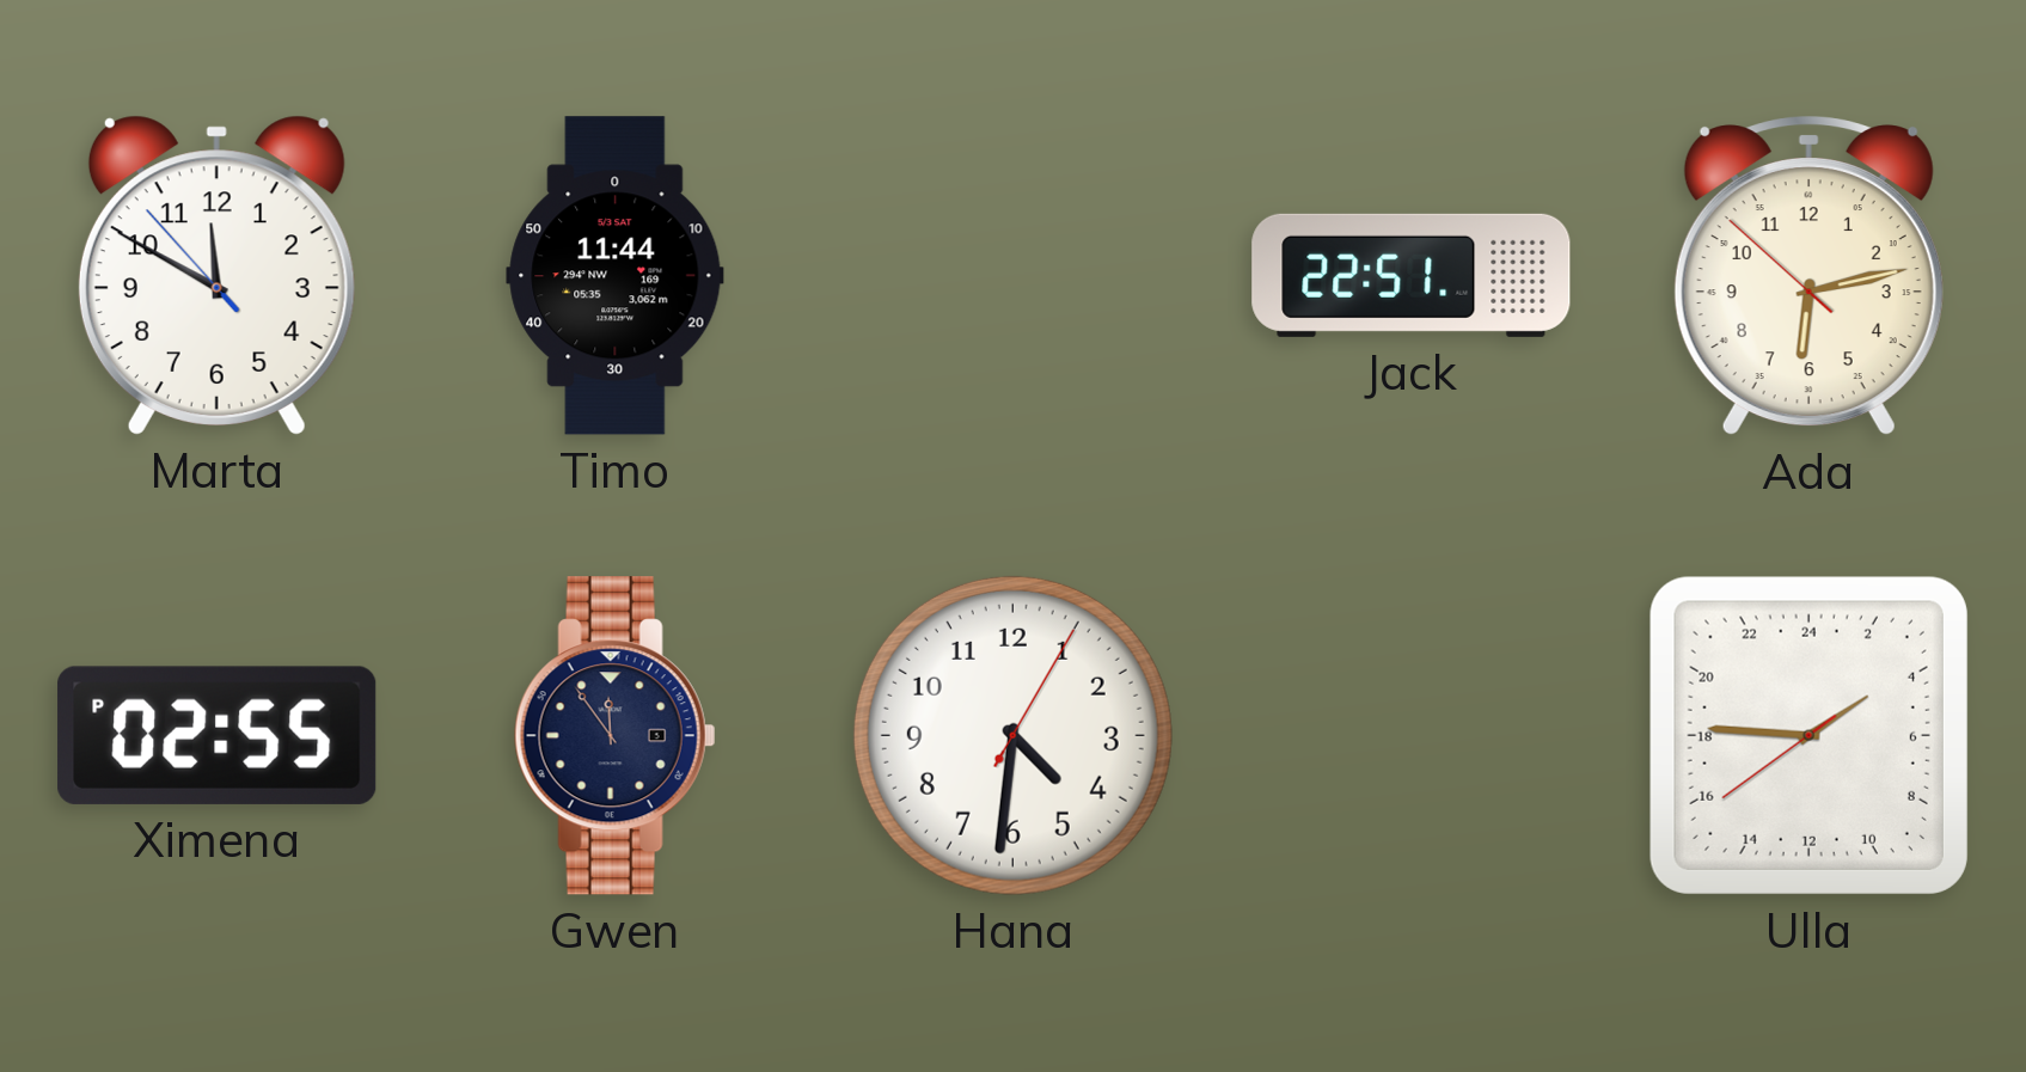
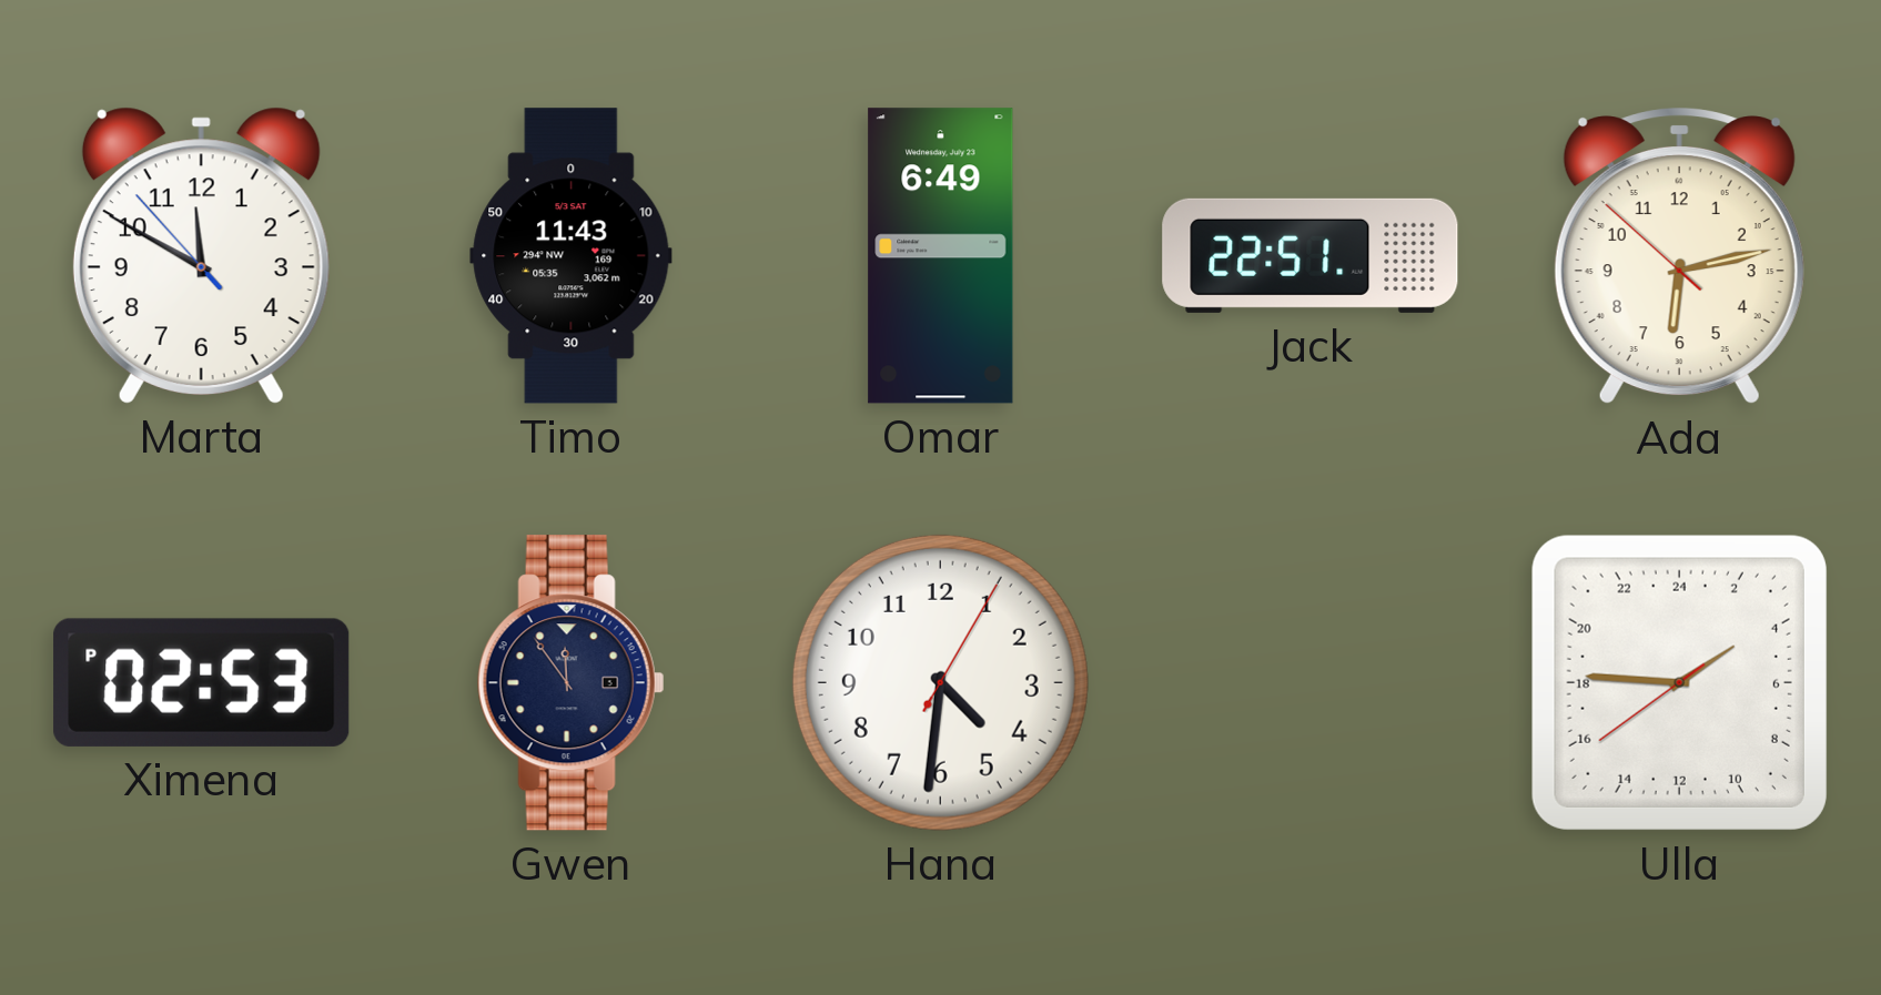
Timo: 11:44 -> 11:43 (572, 256)
Omar: none -> 6:49 (941, 256)
Ximena: 02:55 -> 02:53 (202, 682)
